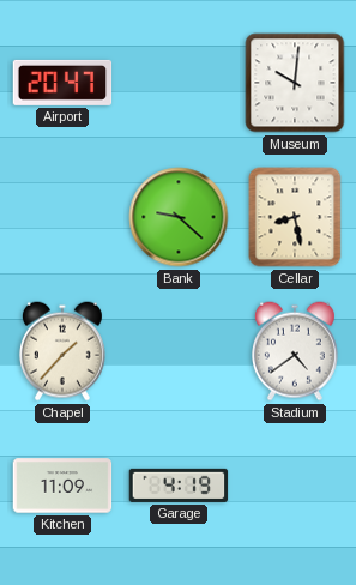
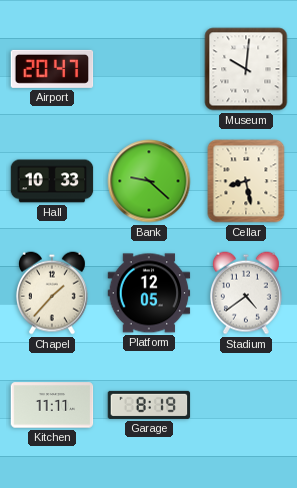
Hall: none -> 10:33 (52, 181)
Platform: none -> 12:05 (149, 293)
Kitchen: 11:09 -> 11:11 (52, 405)
Garage: 4:19 -> 8:19 (149, 405)
